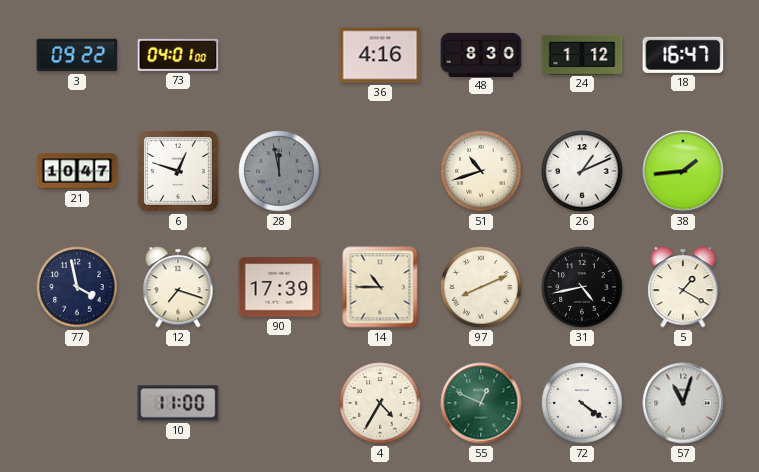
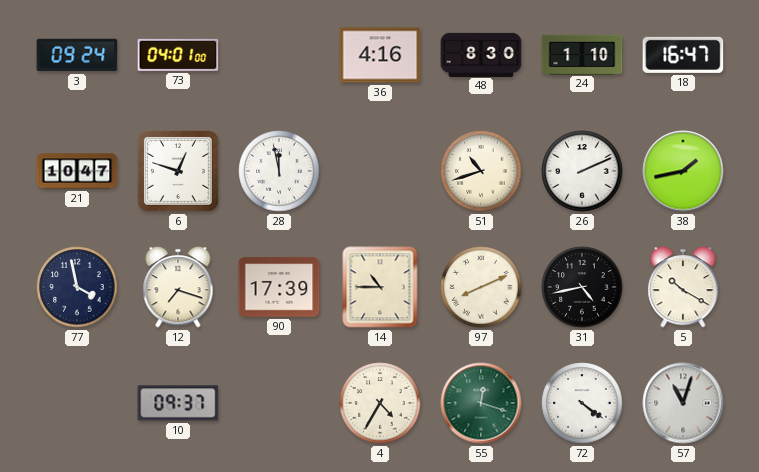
3: 09:22 -> 09:24 (77, 55)
24: 1:12 -> 1:10 (582, 54)
28 dial: grey -> white (279, 171)
26: 1:11 -> 2:11 (582, 171)
38: 1:44 -> 1:43 (683, 171)
5: 1:20 -> 10:20 (683, 287)
10: 11:00 -> 09:37 (178, 403)
55: 12:49 -> 12:18 (481, 403)
